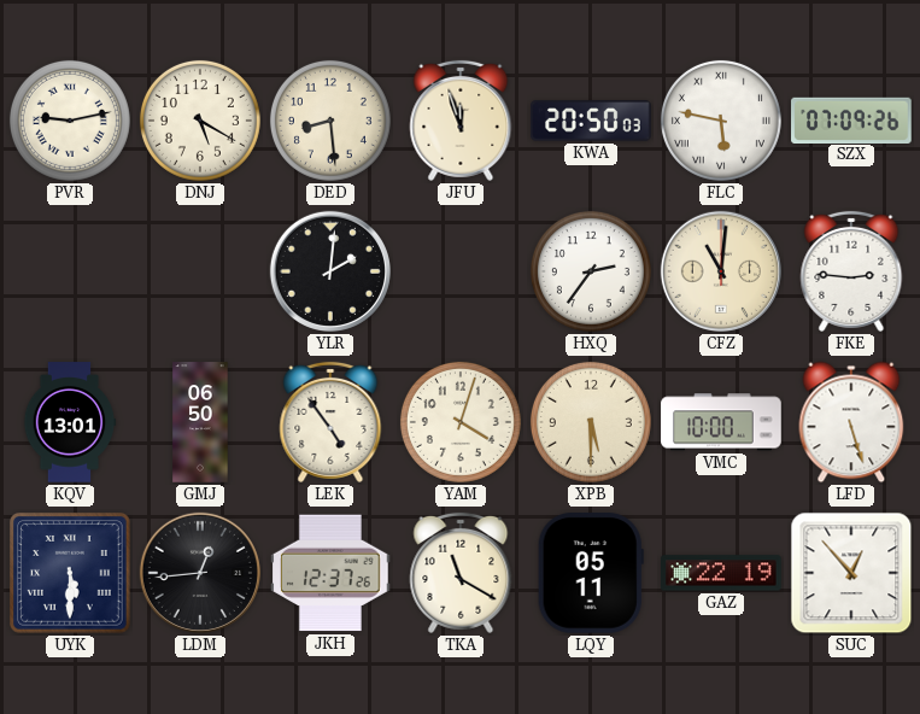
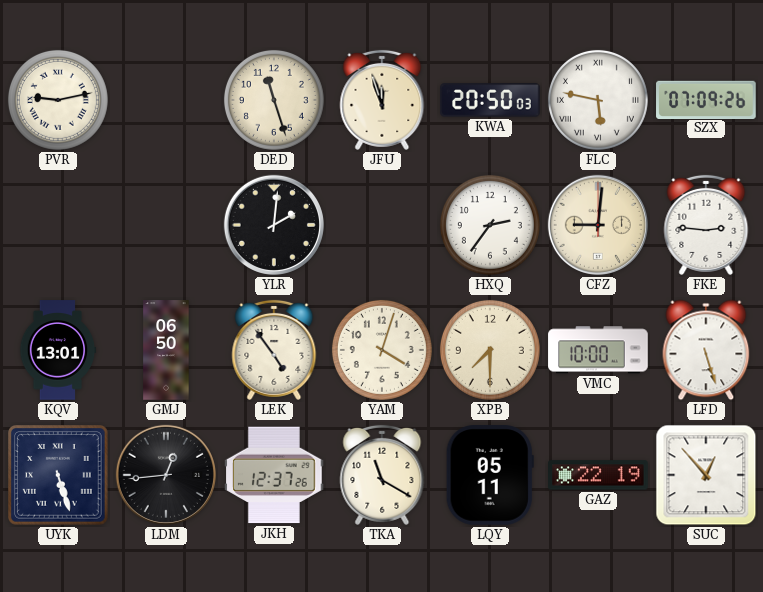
DNJ: 5:20 -> none (200, 121)
DED: 8:29 -> 11:27 (274, 100)
CFZ: 11:01 -> 9:01 (598, 225)
XPB: 5:30 -> 7:30 (490, 350)
UYK: 5:30 -> 5:27 (59, 476)
